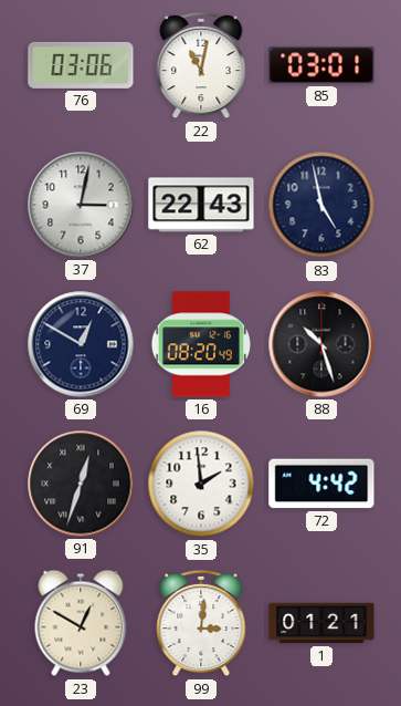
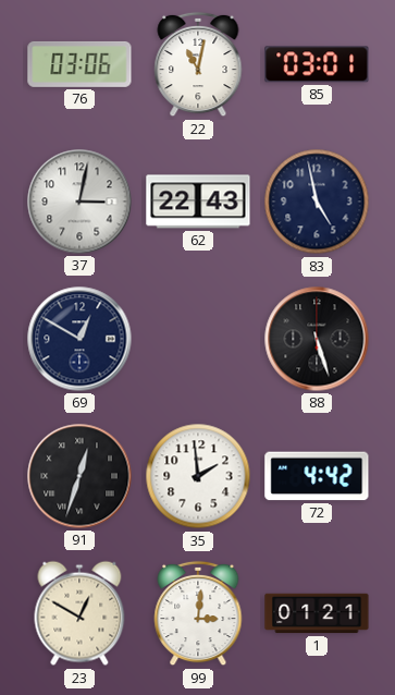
16: 08:20 -> none (201, 344)
88: 10:27 -> 5:27 (317, 339)
